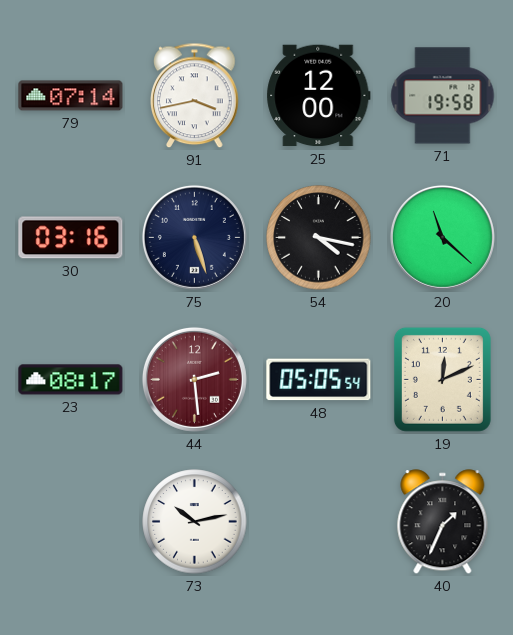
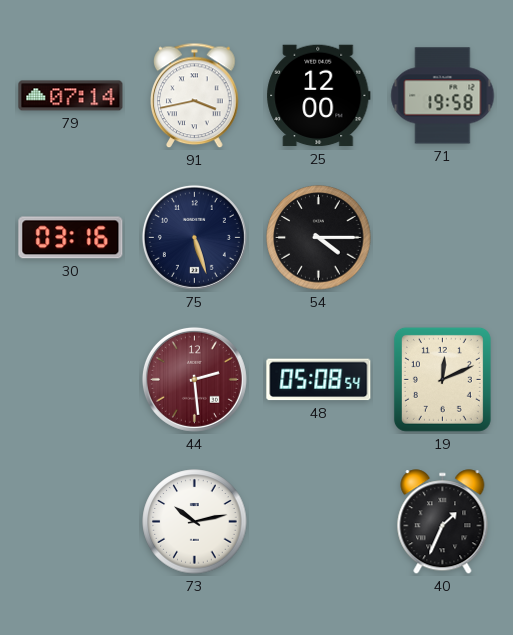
54: 4:17 -> 4:15 (319, 238)
20: 11:22 -> none (442, 237)
23: 08:17 -> none (71, 380)
48: 05:05 -> 05:08 (319, 380)
